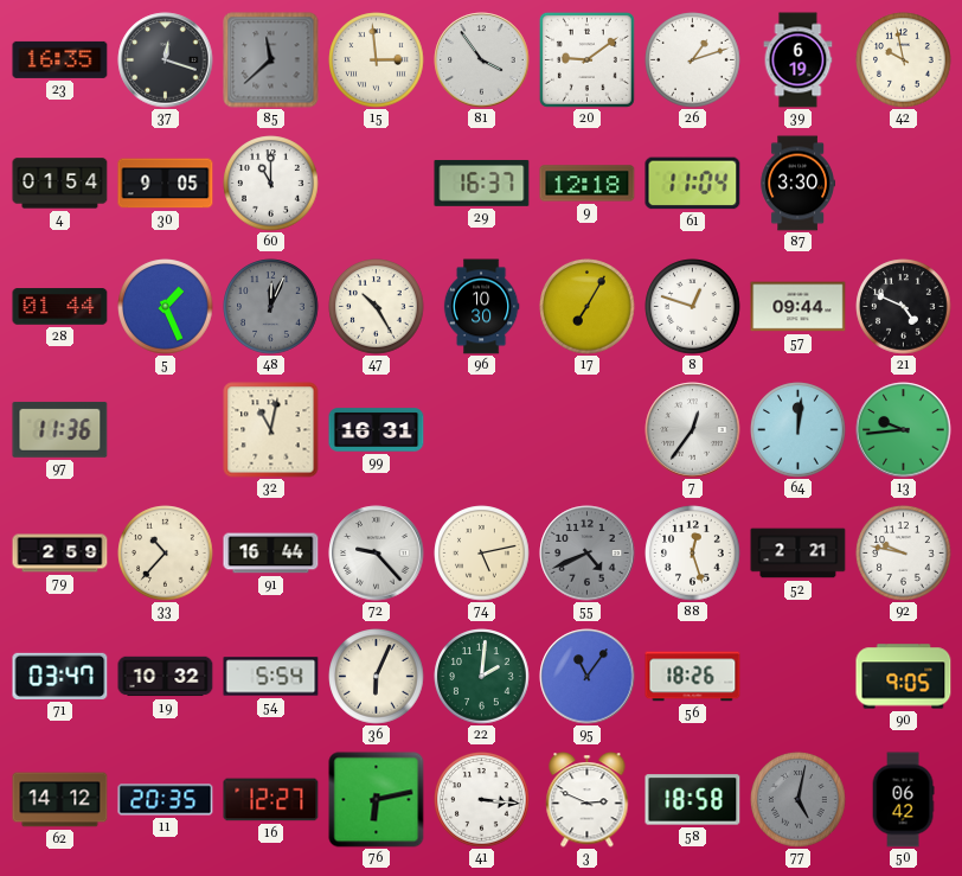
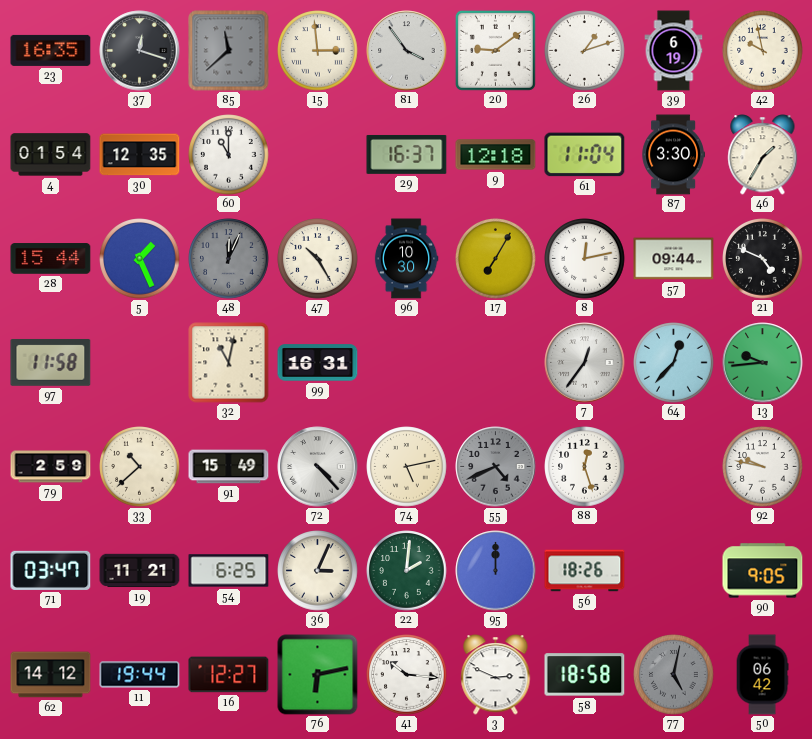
30: 9:05 -> 12:35 (140, 155)
46: none -> 1:35 (763, 155)
28: 01:44 -> 15:44 (51, 259)
8: 12:48 -> 12:13 (585, 259)
97: 11:36 -> 11:58 (51, 362)
64: 12:01 -> 12:37 (674, 363)
33: 10:37 -> 10:38 (140, 467)
91: 16:44 -> 15:49 (229, 467)
72: 9:23 -> 4:23 (318, 467)
52: 2:21 -> none (799, 554)
19: 10:32 -> 11:21 (140, 571)
54: 5:54 -> 6:25 (229, 571)
36: 6:04 -> 3:04 (318, 571)
95: 11:06 -> 12:00 (496, 571)
11: 20:35 -> 19:44 (140, 675)
41: 3:16 -> 10:16 (407, 675)
